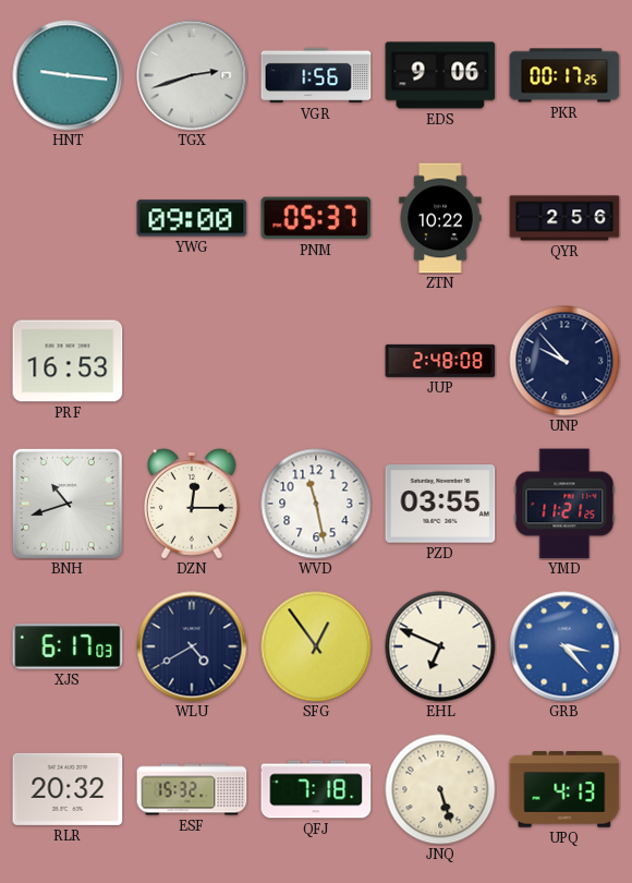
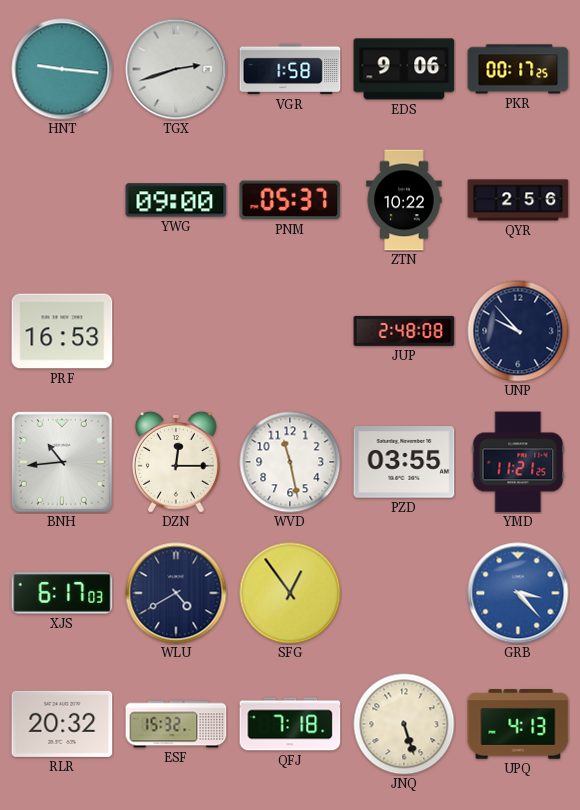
VGR: 1:56 -> 1:58 (290, 69)
BNH: 10:42 -> 10:44 (62, 462)
EHL: 6:49 -> none (440, 646)
